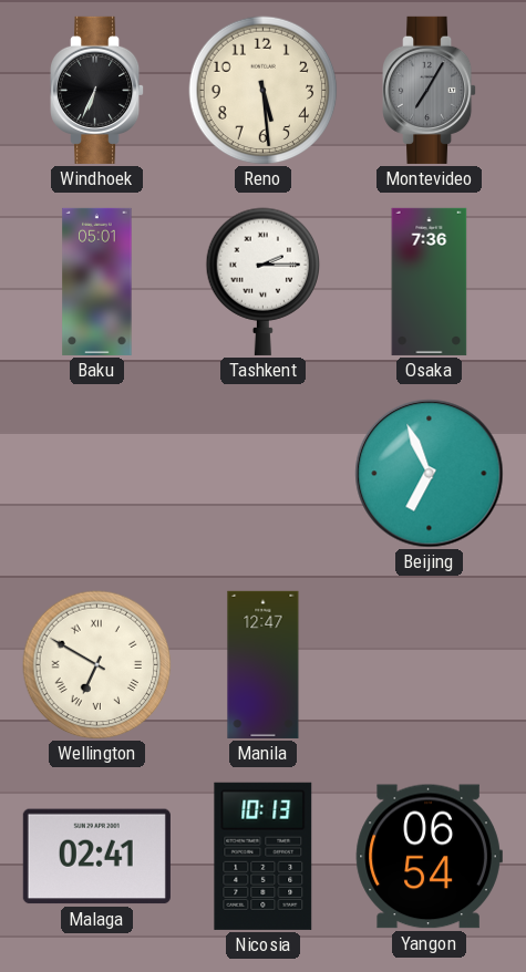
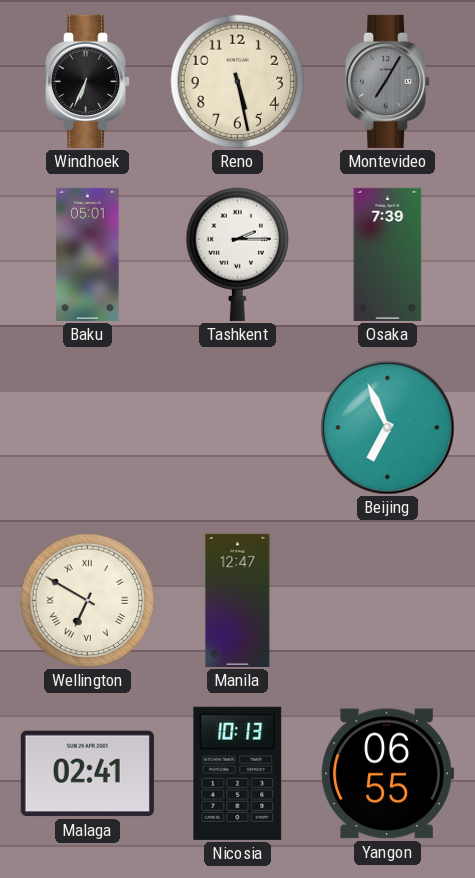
Reno: 5:29 -> 5:28 (238, 82)
Osaka: 7:36 -> 7:39 (388, 254)
Yangon: 06:54 -> 06:55 (387, 774)
